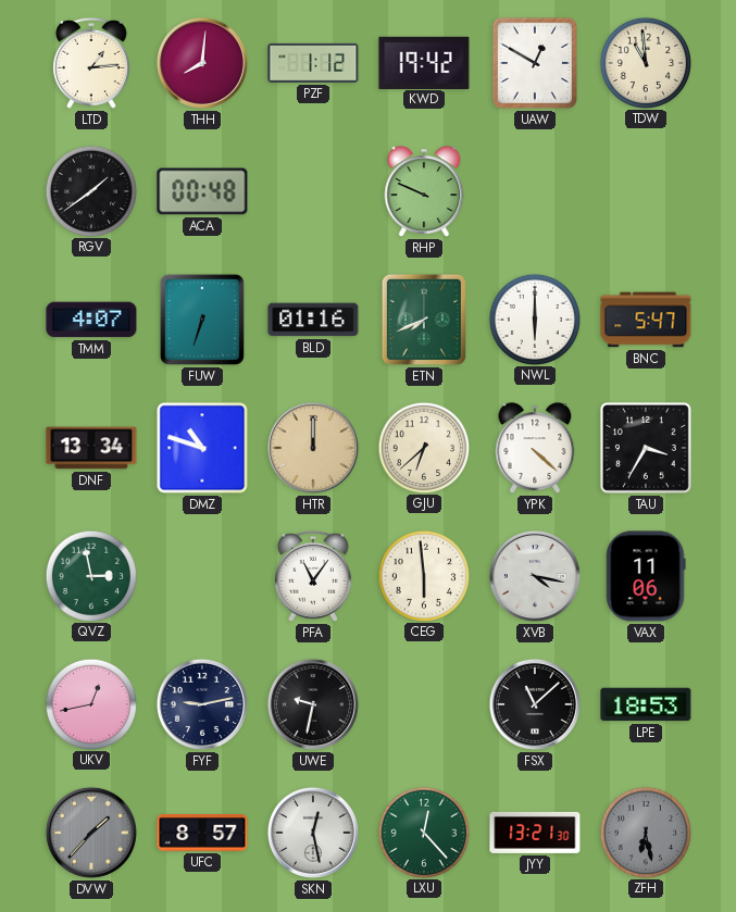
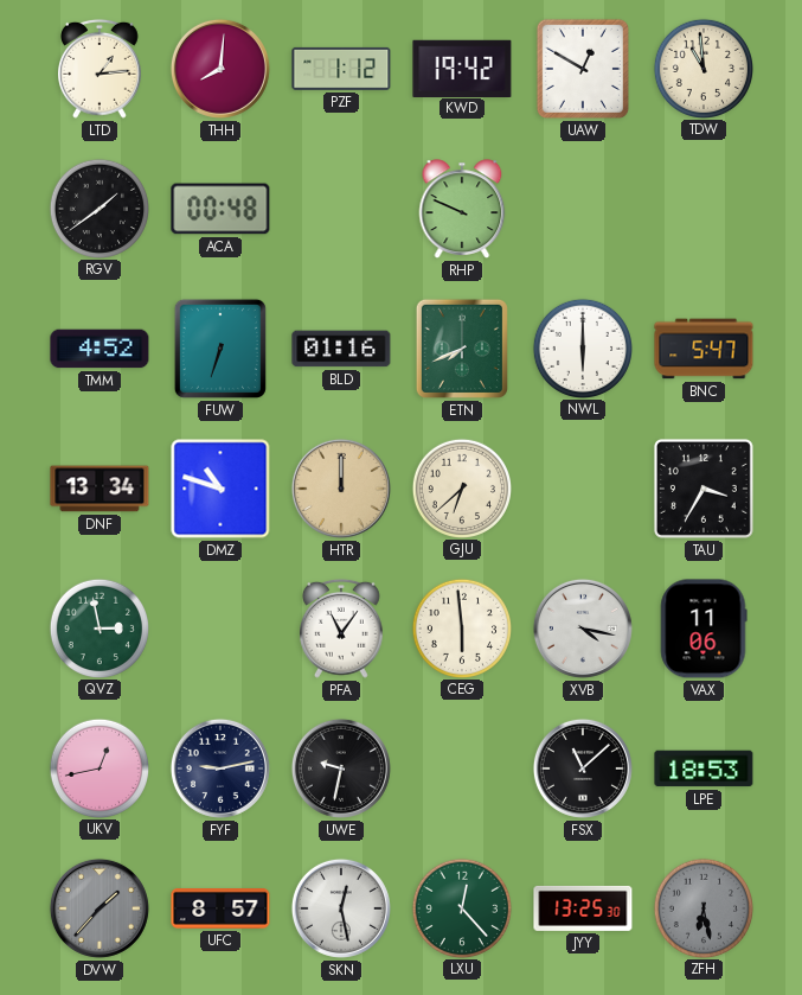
TMM: 4:07 -> 4:52 (100, 349)
YPK: 4:22 -> none (535, 448)
JYY: 13:21 -> 13:25 (583, 908)
